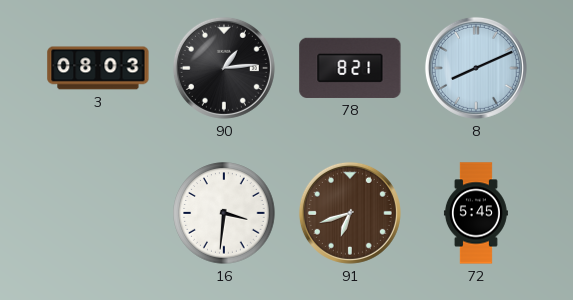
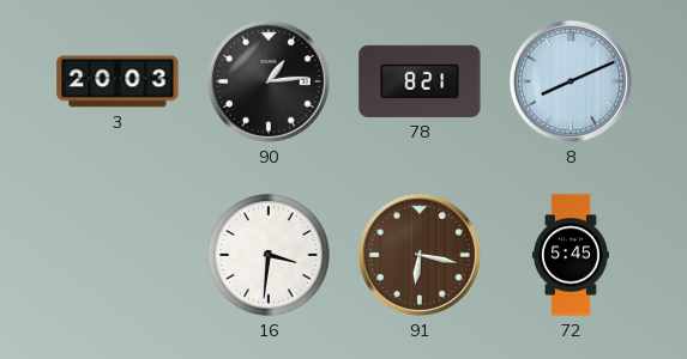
3: 08:03 -> 20:03 (117, 81)
91: 6:42 -> 6:17 (420, 255)
